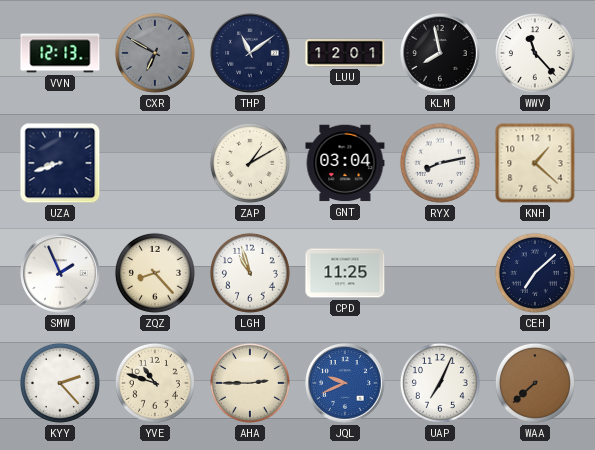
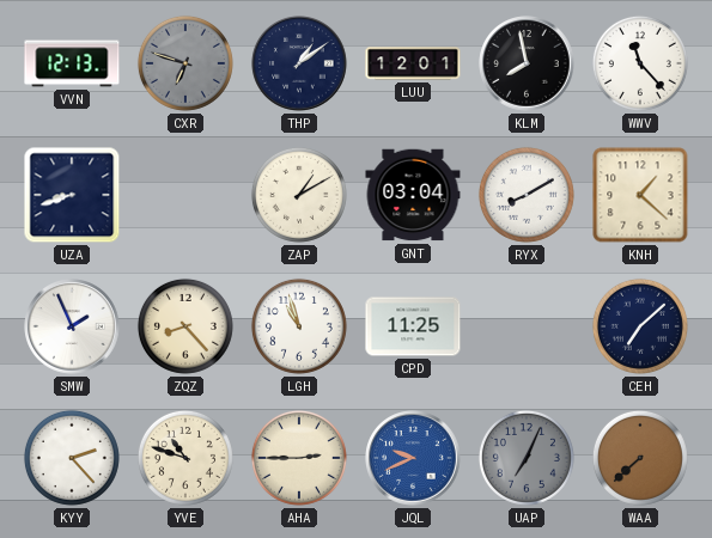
CXR: 6:50 -> 6:48 (185, 63)
THP: 11:09 -> 1:09 (299, 63)
RYX: 8:13 -> 8:10 (527, 195)
UAP dial: white -> grey (527, 458)
